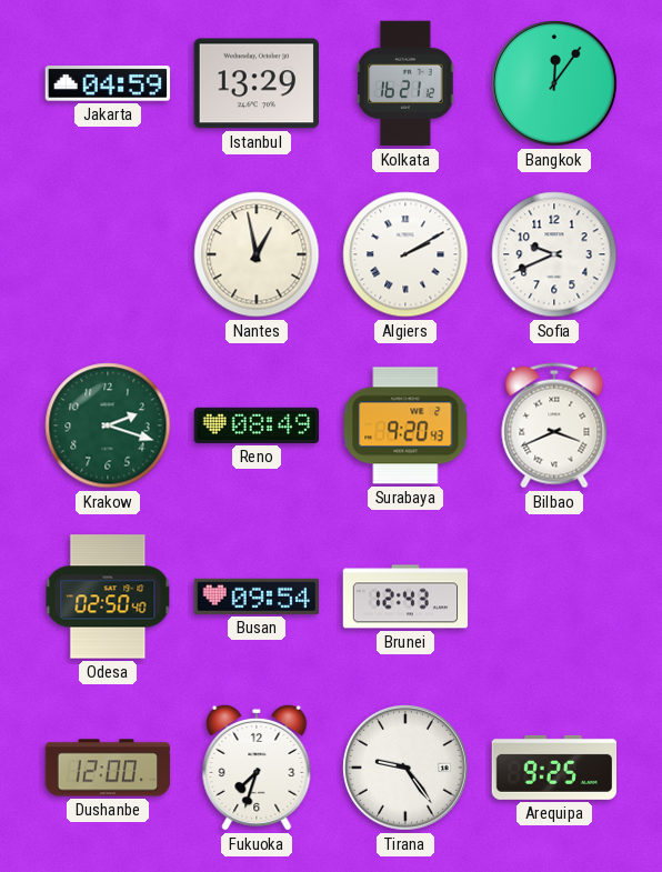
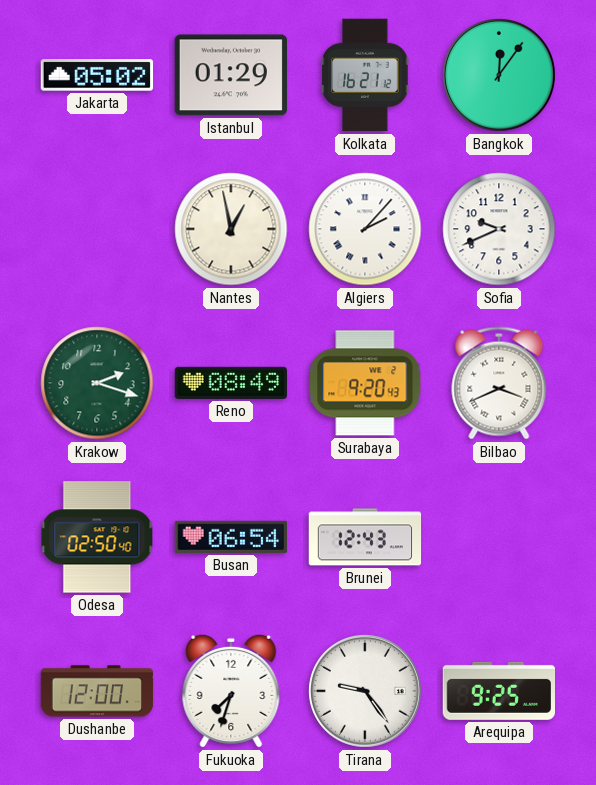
Jakarta: 04:59 -> 05:02 (97, 75)
Istanbul: 13:29 -> 01:29 (230, 75)
Algiers: 2:10 -> 2:07 (365, 229)
Busan: 09:54 -> 06:54 (230, 537)
